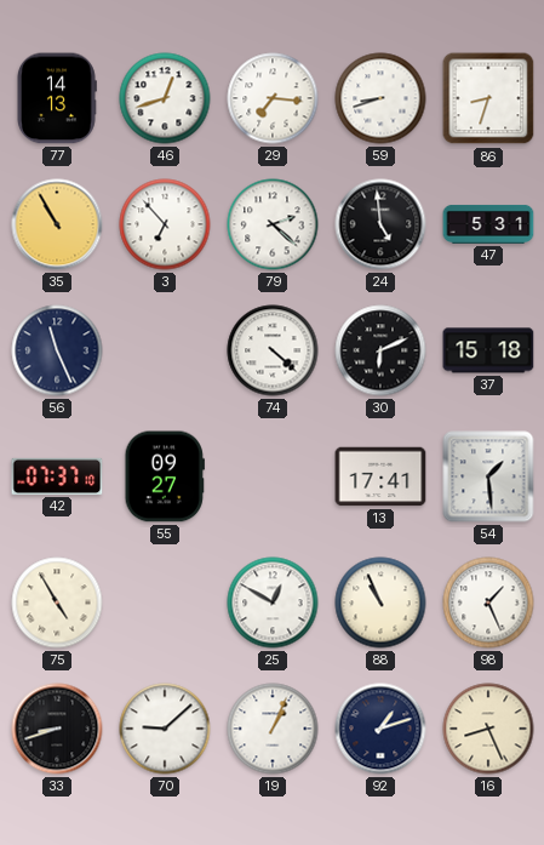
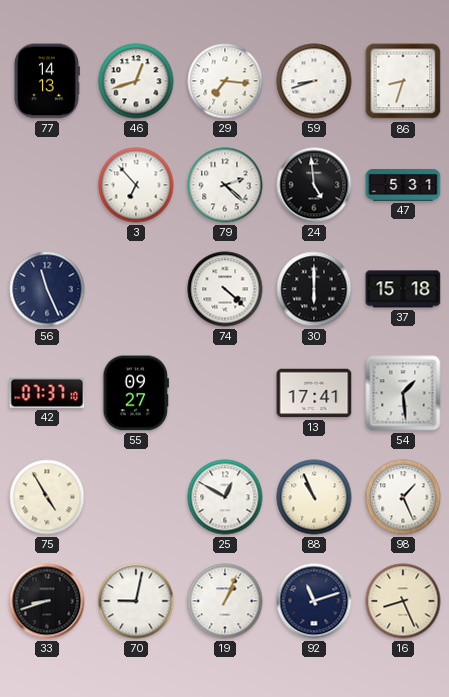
35: 10:55 -> none (57, 224)
30: 6:11 -> 6:00 (314, 289)
70: 9:08 -> 9:02 (136, 601)
92: 1:12 -> 11:12 (314, 601)
